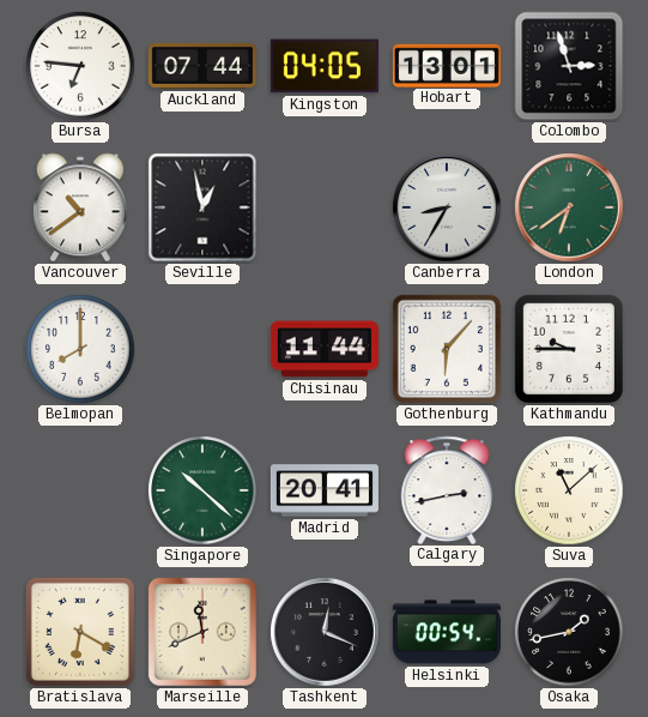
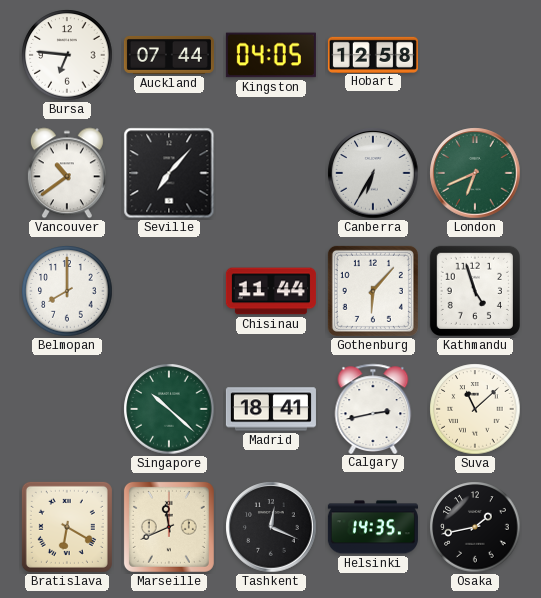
Hobart: 13:01 -> 12:58 (373, 54)
Colombo: 2:57 -> none (569, 66)
Seville: 12:58 -> 7:07 (169, 173)
Canberra: 8:35 -> 6:35 (373, 173)
London: 6:39 -> 6:41 (475, 173)
Kathmandu: 9:45 -> 4:57 (475, 291)
Madrid: 20:41 -> 18:41 (271, 409)
Helsinki: 00:54 -> 14:35 (373, 527)
